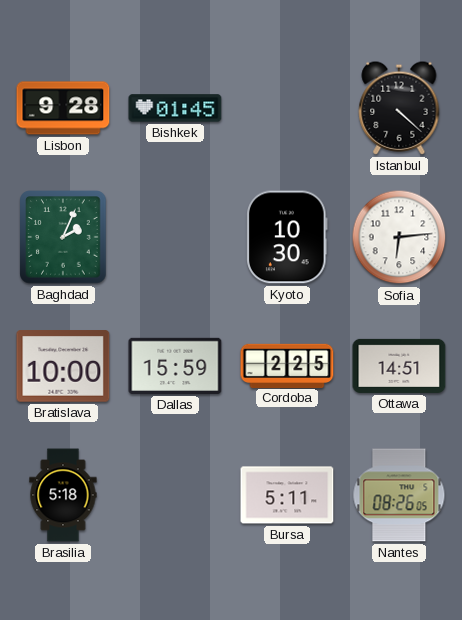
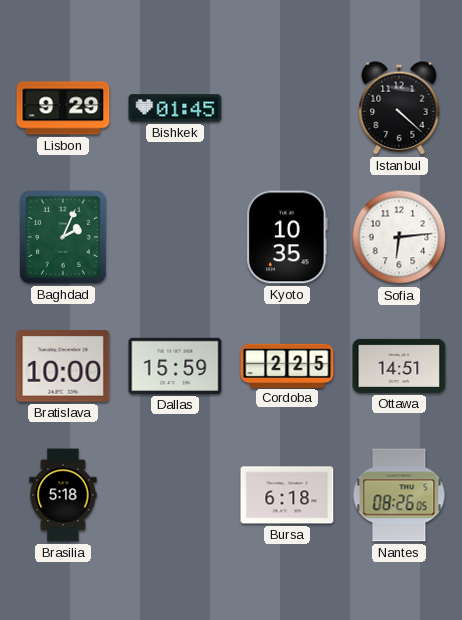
Lisbon: 9:28 -> 9:29 (63, 108)
Kyoto: 10:30 -> 10:35 (287, 237)
Bursa: 5:11 -> 6:18 (287, 495)
